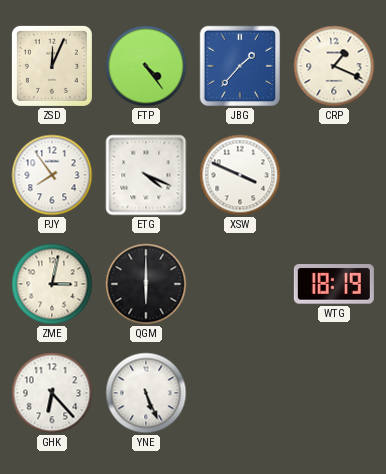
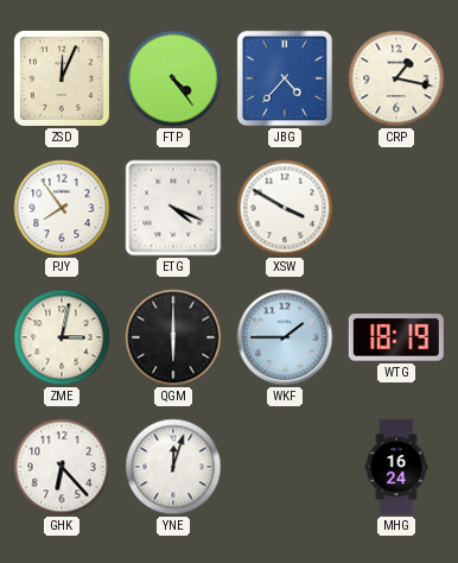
JBG: 1:37 -> 4:37 (285, 78)
CRP: 1:19 -> 1:17 (396, 78)
XSW: 3:49 -> 3:50 (285, 208)
WKF: none -> 1:45 (285, 337)
YNE: 5:26 -> 12:03 (173, 467)
MHG: none -> 16:24 (396, 467)
